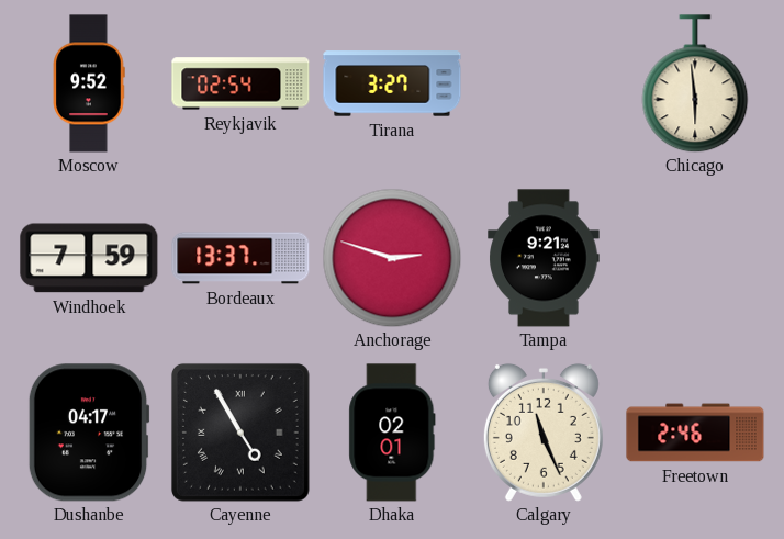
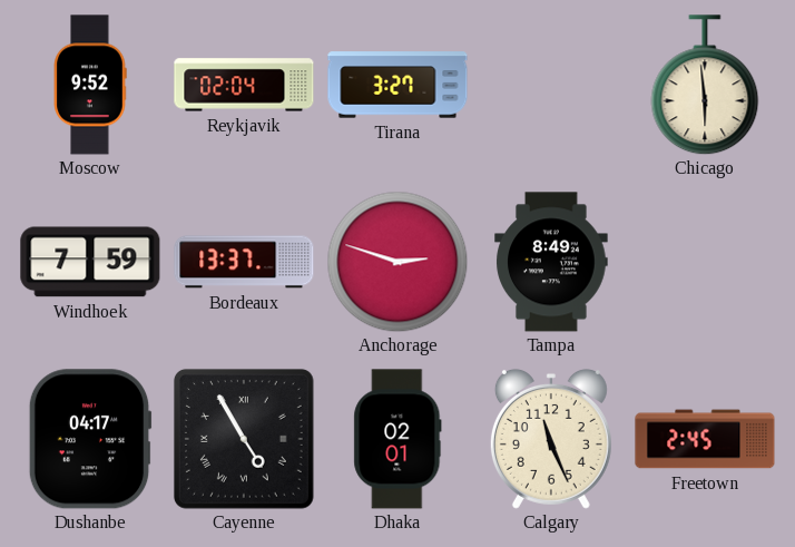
Reykjavik: 02:54 -> 02:04 (244, 85)
Tampa: 9:21 -> 8:49 (551, 262)
Freetown: 2:46 -> 2:45 (705, 439)
